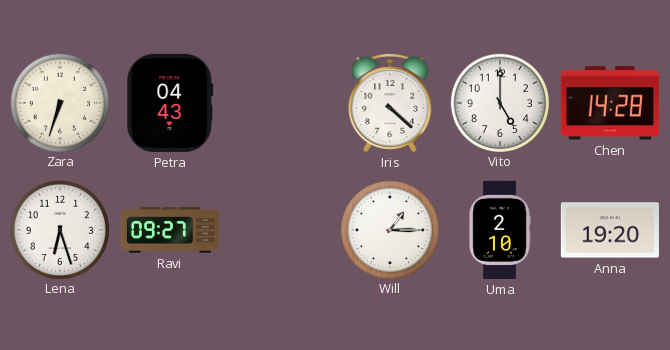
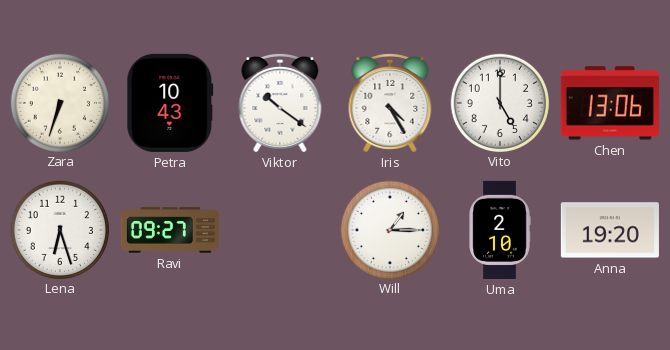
Petra: 04:43 -> 10:43 (170, 103)
Viktor: none -> 10:21 (280, 103)
Iris: 4:22 -> 4:25 (390, 103)
Chen: 14:28 -> 13:06 (610, 103)
